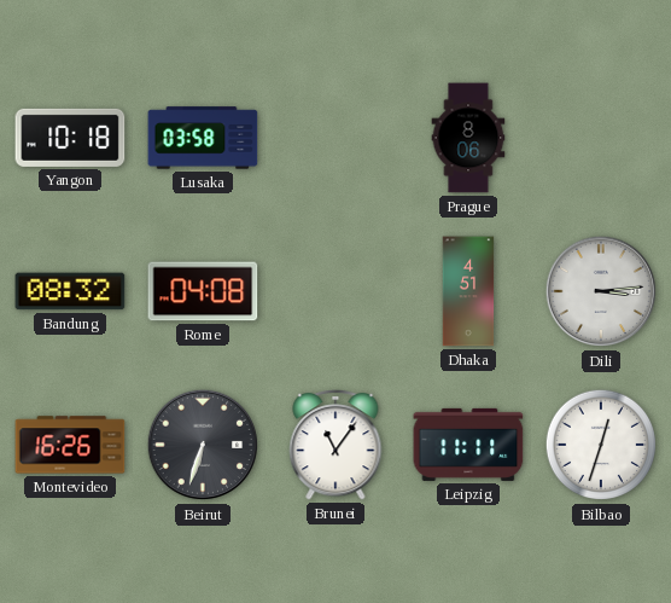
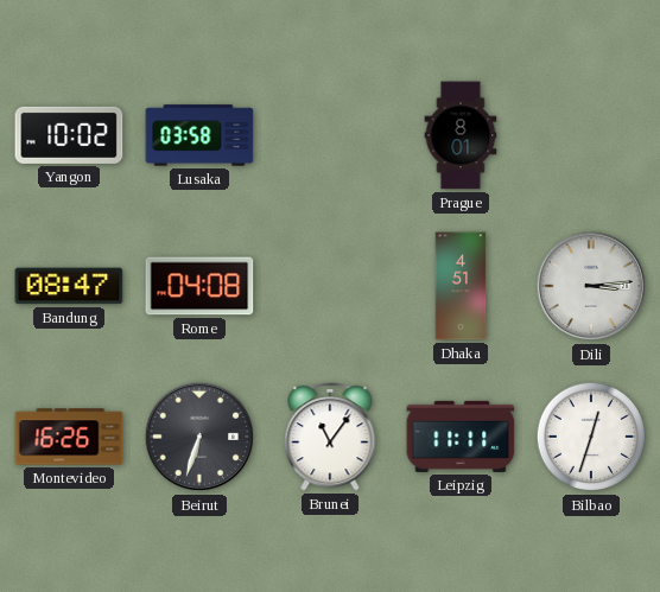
Yangon: 10:18 -> 10:02 (69, 135)
Prague: 8:06 -> 8:01 (461, 135)
Bandung: 08:32 -> 08:47 (69, 286)
